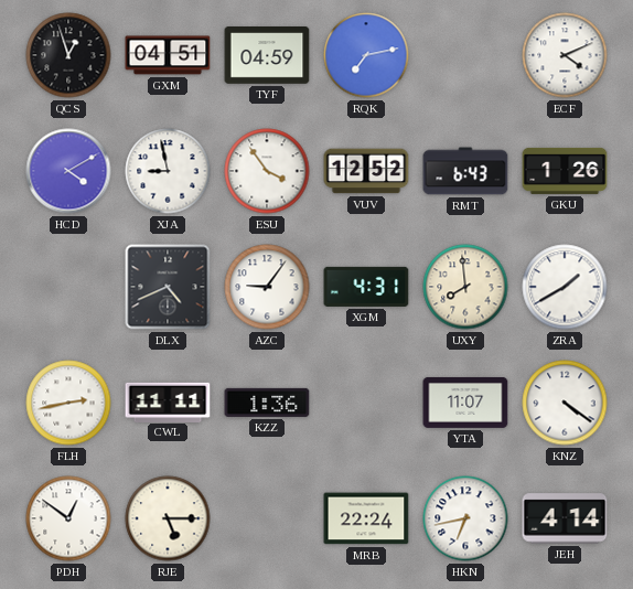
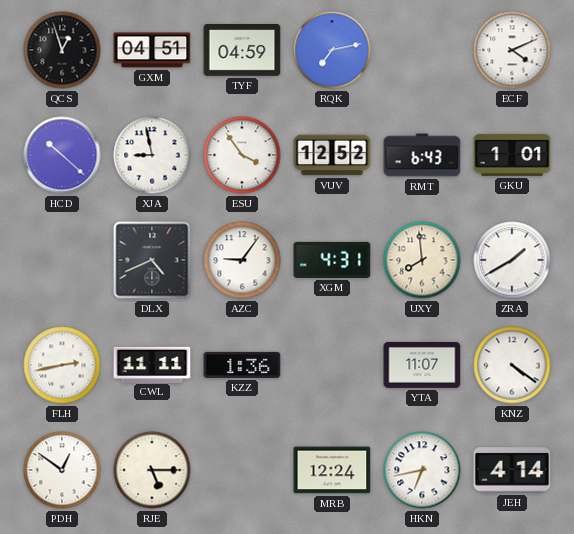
HCD: 4:10 -> 10:22 (62, 155)
GKU: 1:26 -> 1:01 (512, 155)
MRB: 22:24 -> 12:24 (332, 470)
